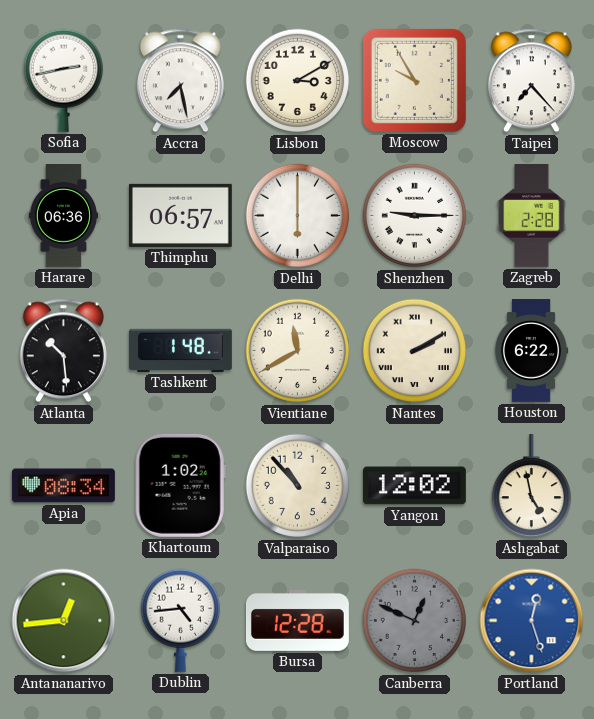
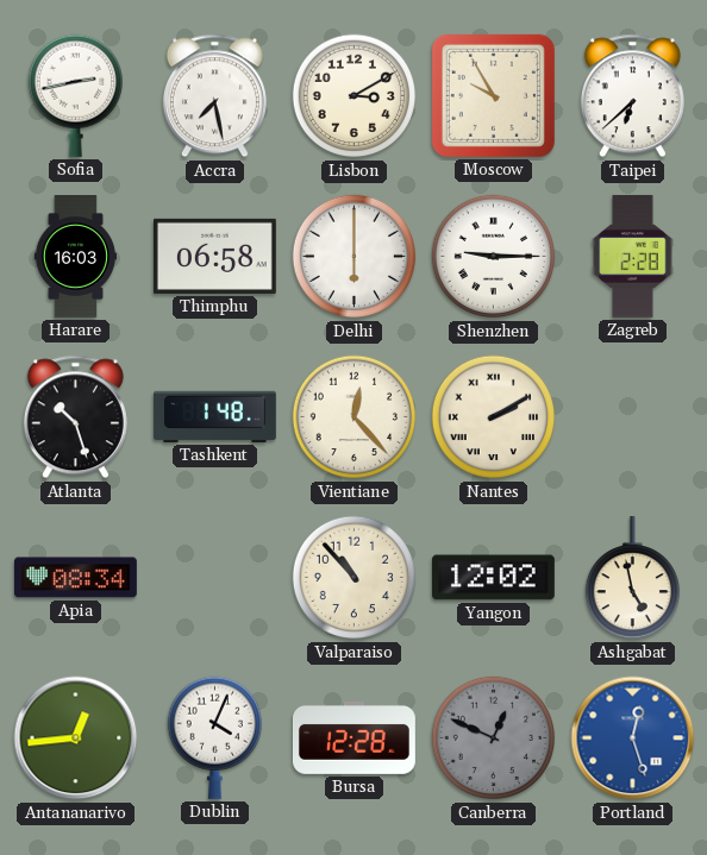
Taipei: 7:23 -> 6:38 (632, 96)
Harare: 06:36 -> 16:03 (75, 257)
Thimphu: 06:57 -> 06:58 (214, 256)
Atlanta: 10:29 -> 10:27 (75, 417)
Vientiane: 11:40 -> 12:23 (355, 417)
Houston: 6:22 -> none (531, 351)
Khartoum: 1:02 -> none (180, 485)
Dublin: 4:44 -> 4:04 (214, 737)
